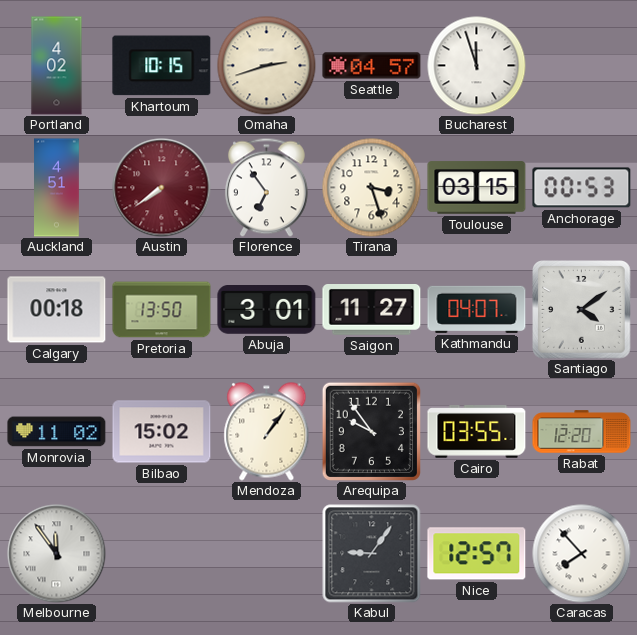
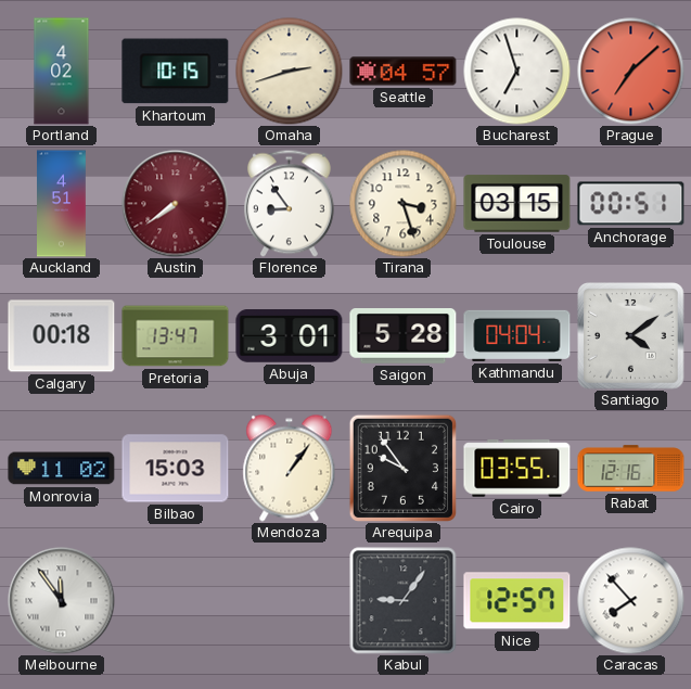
Bucharest: 11:57 -> 6:57 (517, 72)
Prague: none -> 7:08 (631, 72)
Florence: 6:54 -> 8:54 (289, 203)
Anchorage: 00:53 -> 00:51 (631, 204)
Pretoria: 13:50 -> 13:47 (176, 336)
Saigon: 11:27 -> 5:28 (404, 336)
Kathmandu: 04:07 -> 04:04 (517, 335)
Bilbao: 15:02 -> 15:03 (176, 469)
Rabat: 12:20 -> 12:16 (631, 469)
